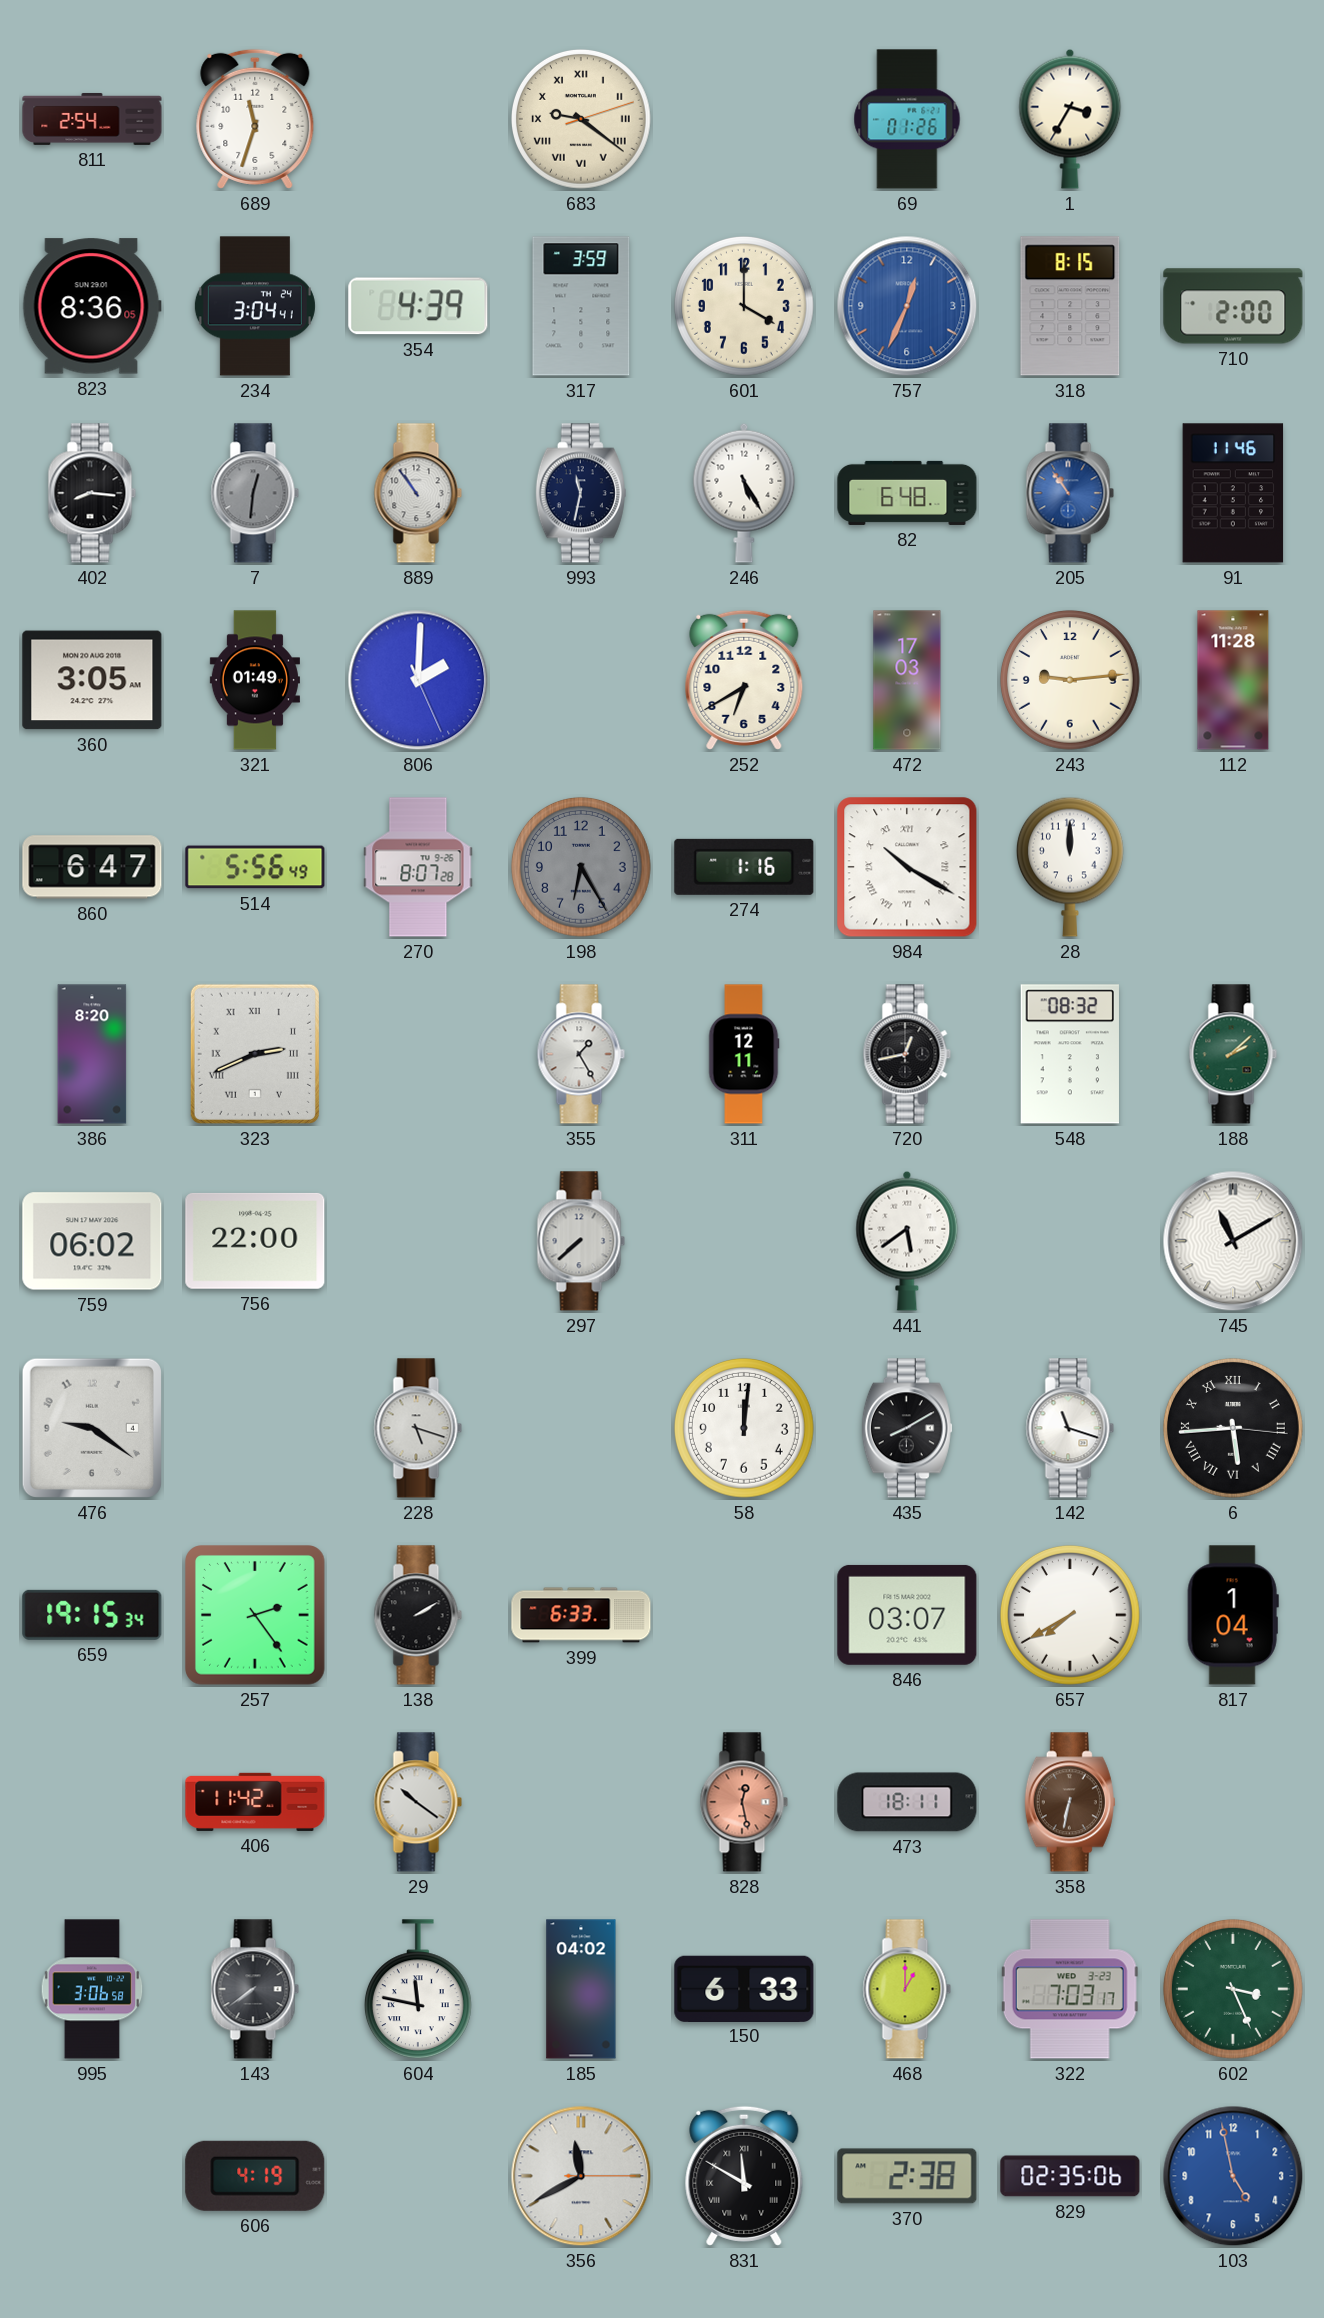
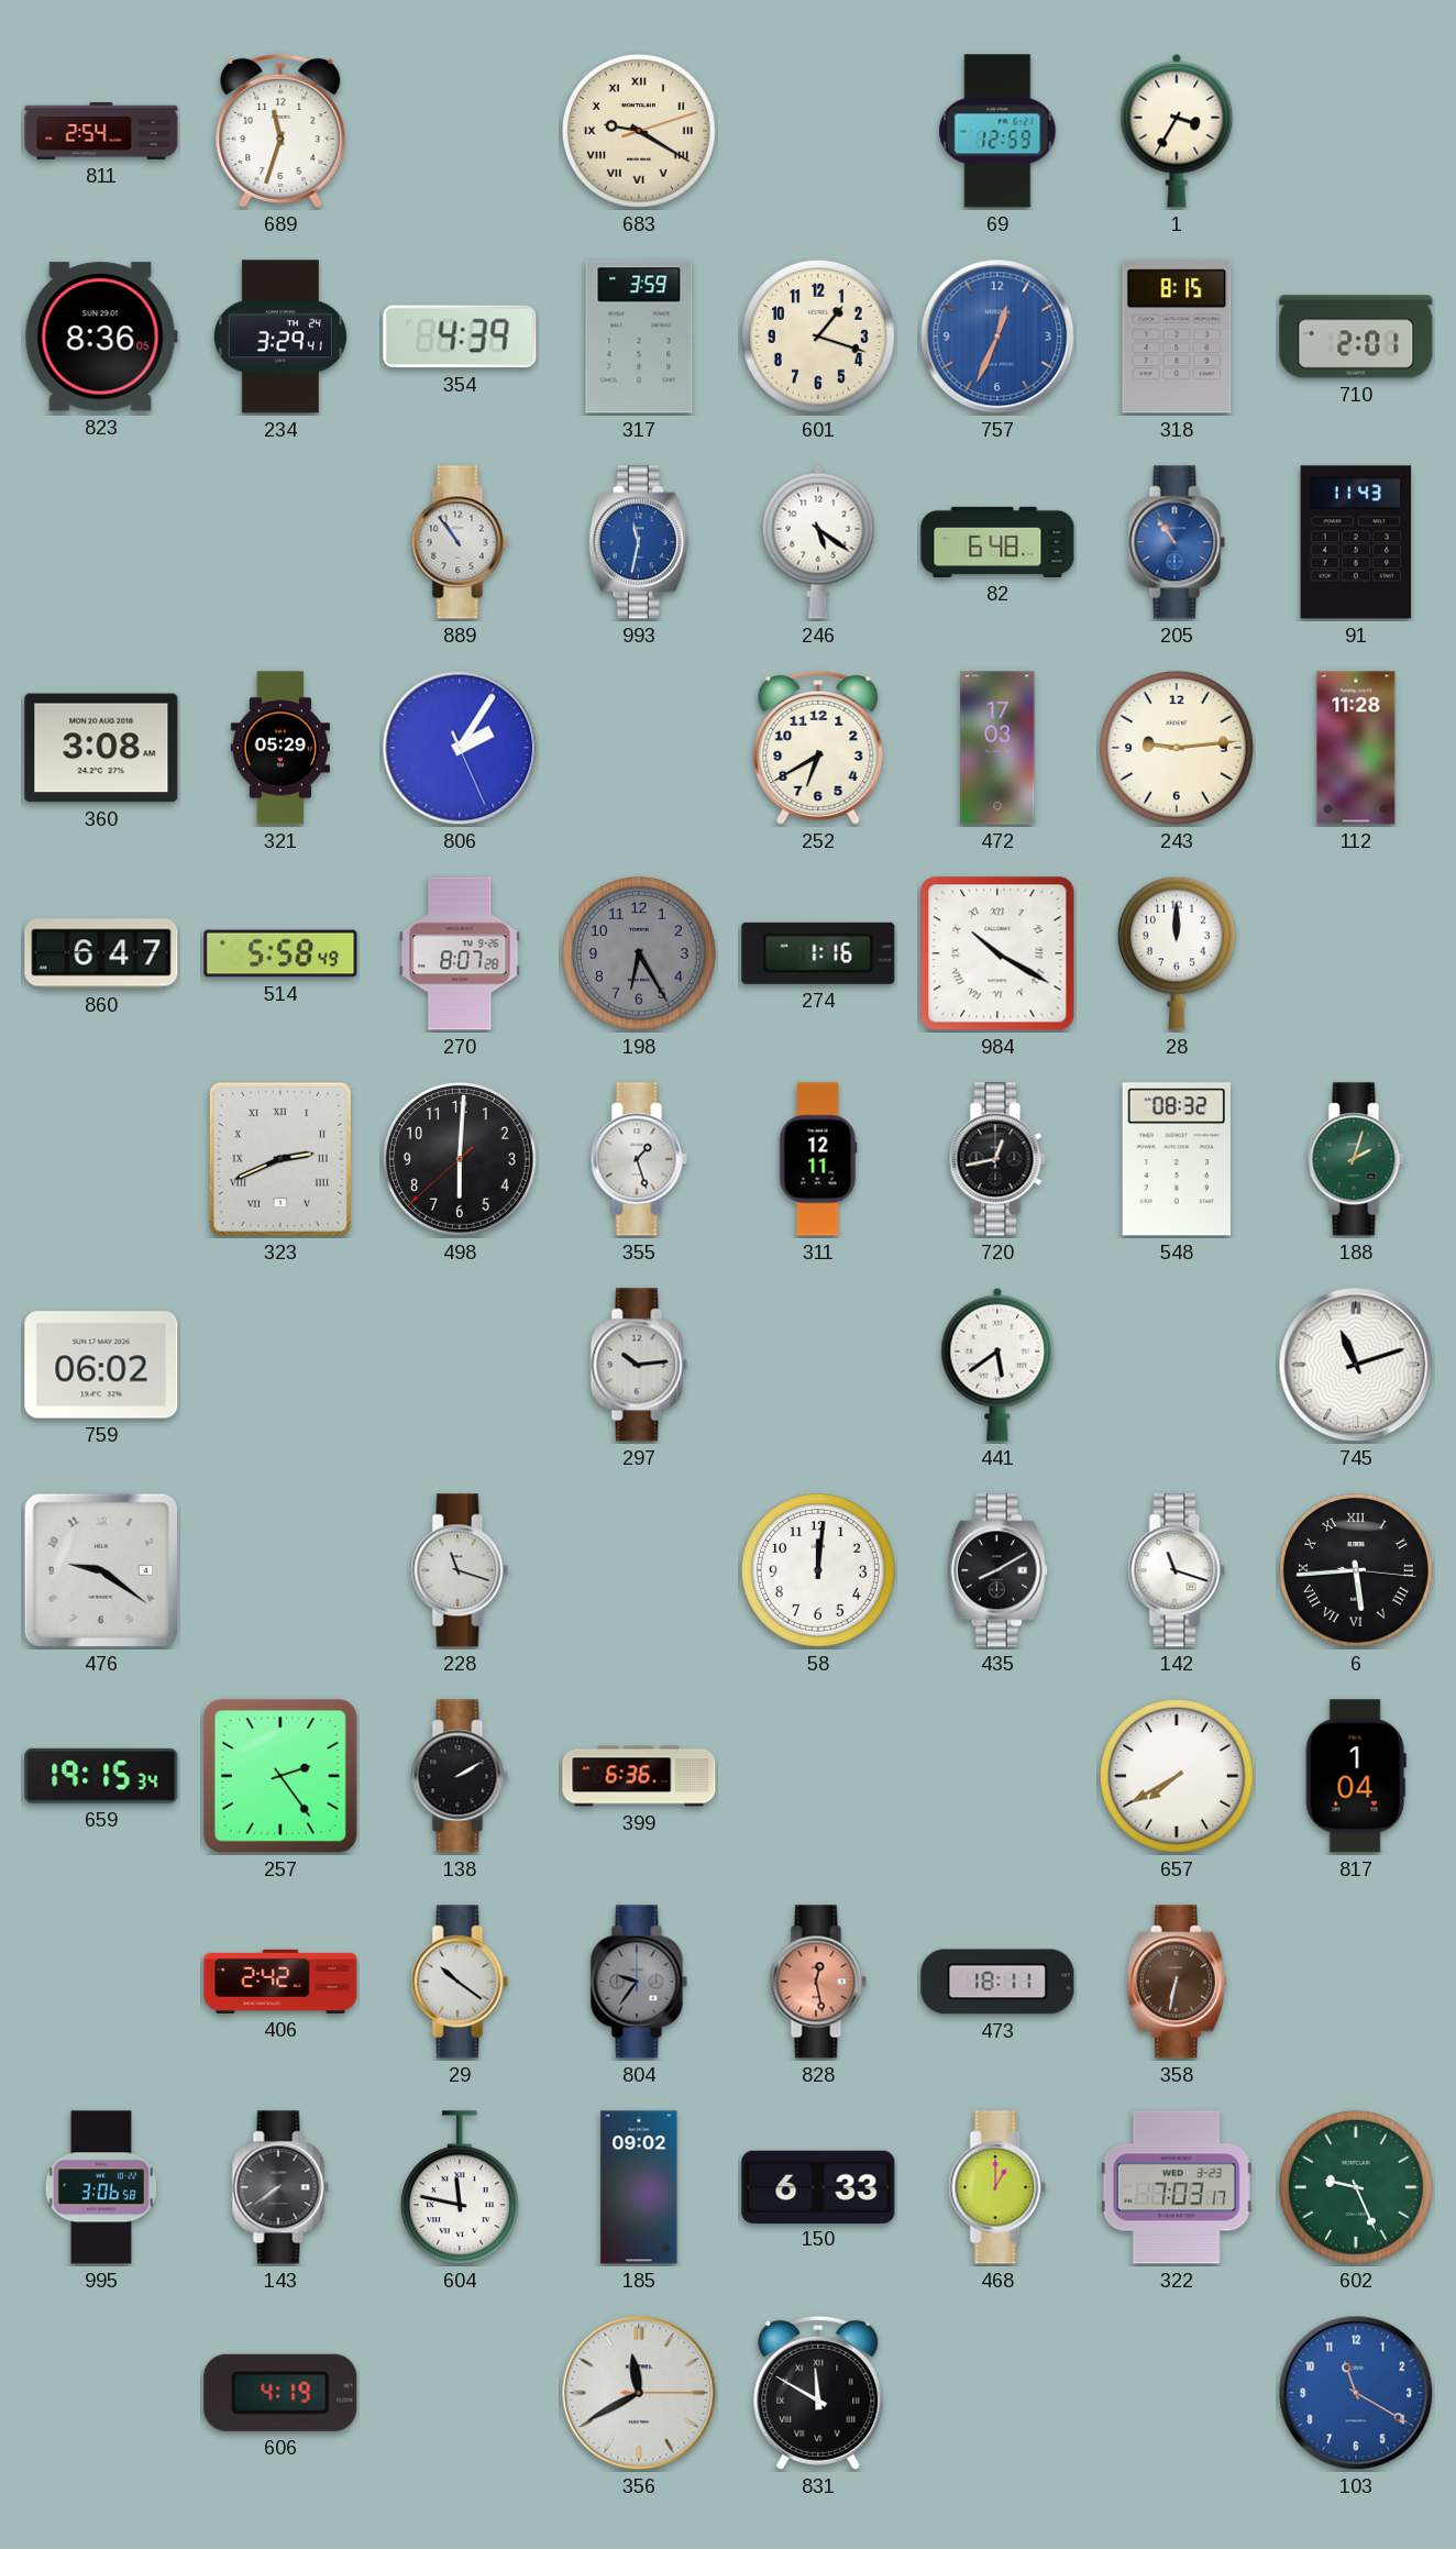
683: 9:21 -> 9:20 (639, 131)
69: 01:26 -> 12:59 (997, 131)
234: 3:04 -> 3:29 (280, 336)
601: 4:00 -> 1:18 (818, 336)
710: 2:00 -> 2:01 (1356, 336)
402: 8:16 -> none (92, 493)
7: 12:31 -> none (255, 493)
993 dial: navy -> blue (639, 542)
246: 5:25 -> 5:21 (818, 542)
91: 11:46 -> 11:43 (1356, 542)
360: 3:05 -> 3:08 (101, 748)
321: 01:49 -> 05:29 (280, 748)
806: 2:00 -> 2:05 (460, 748)
514: 5:56 -> 5:58 (280, 953)
386: 8:20 -> none (92, 1054)
498: none -> 6:00 (460, 1159)
355: 1:25 -> 1:27 (639, 1159)
188: 2:08 -> 2:03 (1356, 1159)
756: 22:00 -> none (255, 1241)
297: 7:38 -> 10:14 (639, 1365)
745: 11:10 -> 11:12 (1356, 1365)
228: 5:18 -> 11:18 (460, 1570)
399: 6:33 -> 6:36 (639, 1776)
846: 03:07 -> none (907, 1615)
406: 11:42 -> 2:42 (280, 1982)
804: none -> 9:36 (639, 1982)
185: 04:02 -> 09:02 (639, 2187)
602: 3:26 -> 9:26 (1356, 2187)
370: 2:38 -> none (907, 2176)
829: 02:35 -> none (1070, 2176)
103: 4:58 -> 11:20 (1356, 2393)
